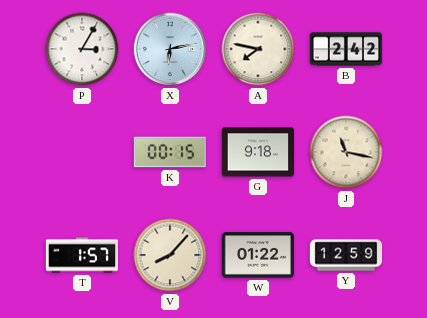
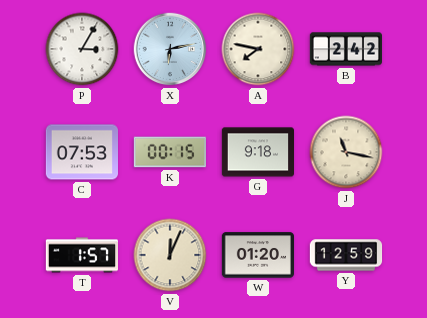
C: none -> 07:53 (81, 152)
V: 8:07 -> 12:04 (170, 255)
W: 01:22 -> 01:20 (257, 255)
